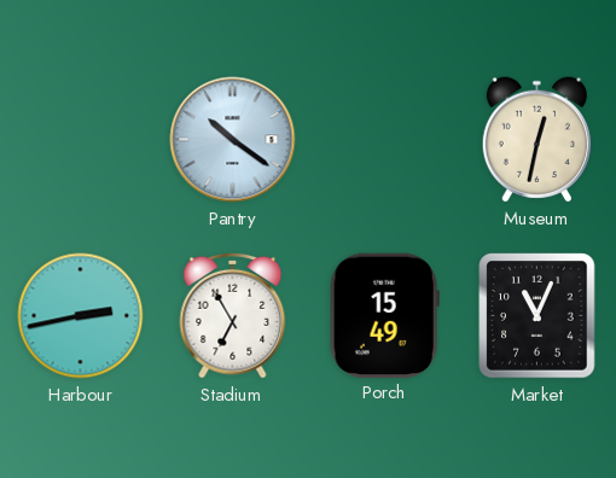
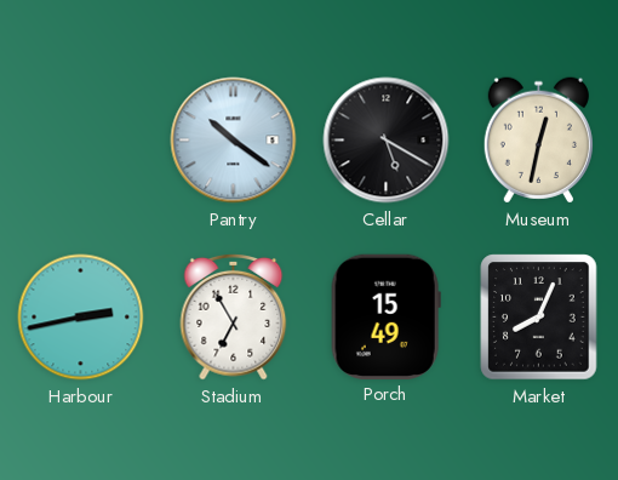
Cellar: none -> 5:20 (387, 141)
Market: 11:04 -> 8:04 (539, 318)
